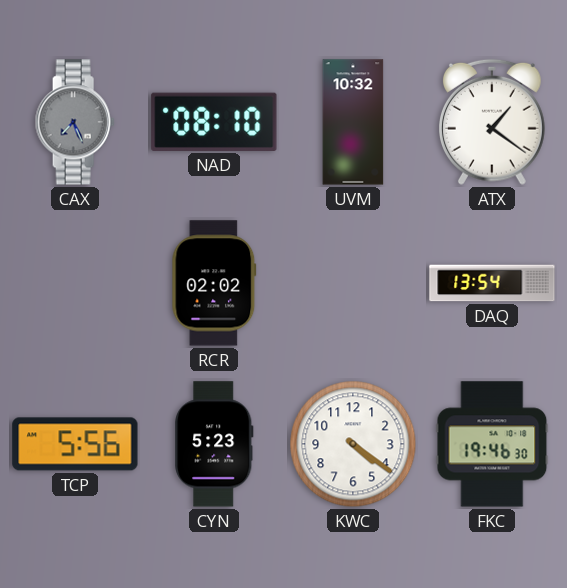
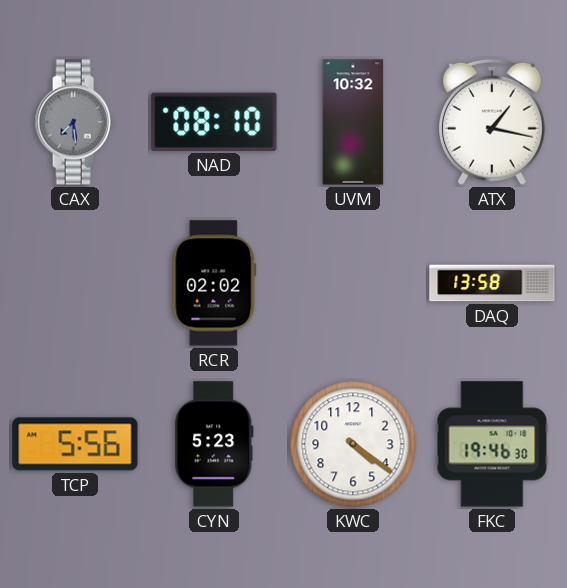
CAX: 7:26 -> 7:29 (75, 122)
ATX: 1:21 -> 1:17 (493, 122)
DAQ: 13:54 -> 13:58 (492, 283)
